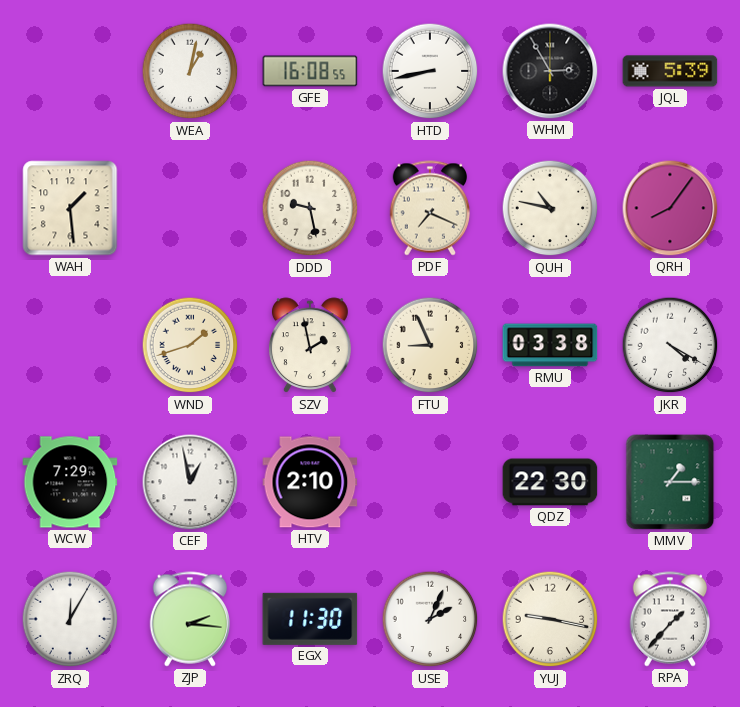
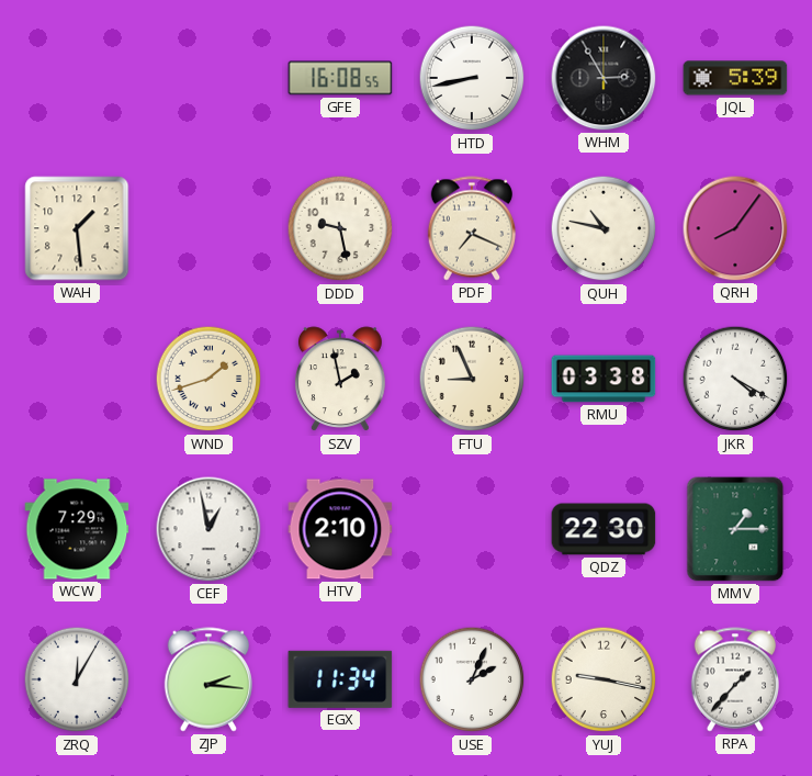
WEA: 1:02 -> none (190, 71)
EGX: 11:30 -> 11:34 (340, 679)
